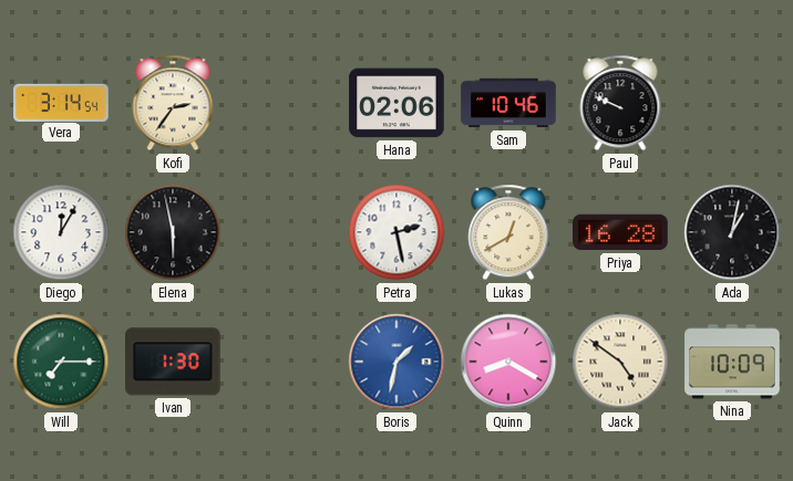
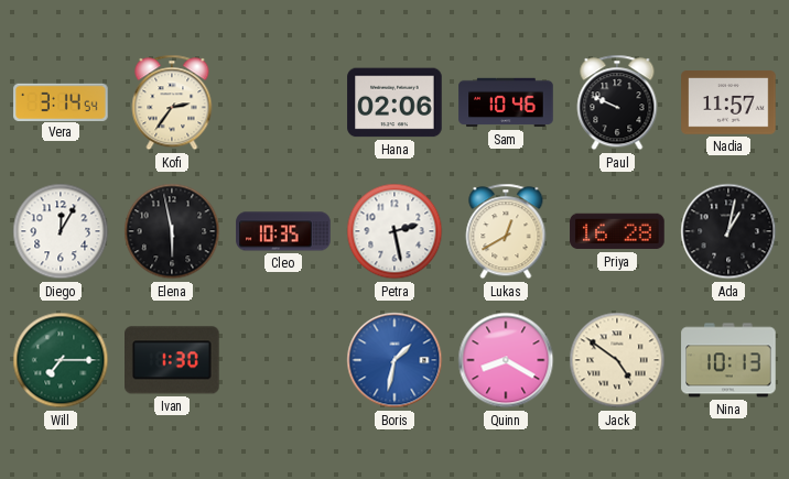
Nadia: none -> 11:57 (728, 102)
Cleo: none -> 10:35 (283, 231)
Nina: 10:09 -> 10:13 (728, 360)
